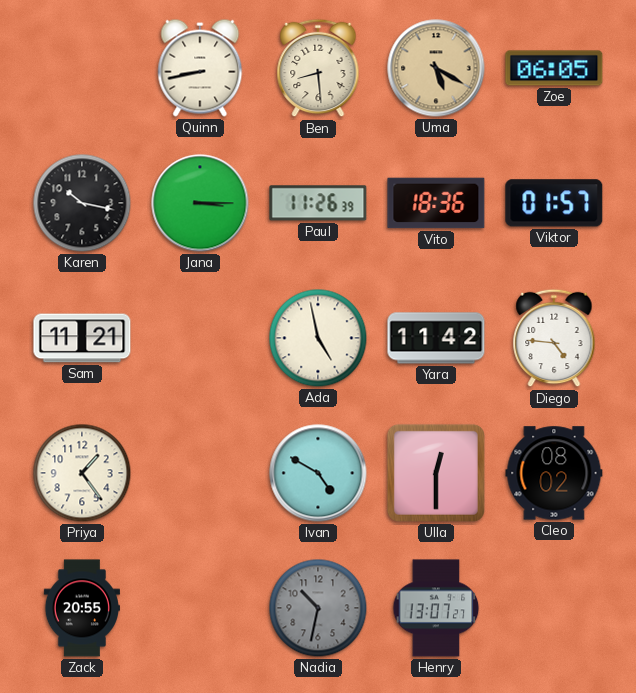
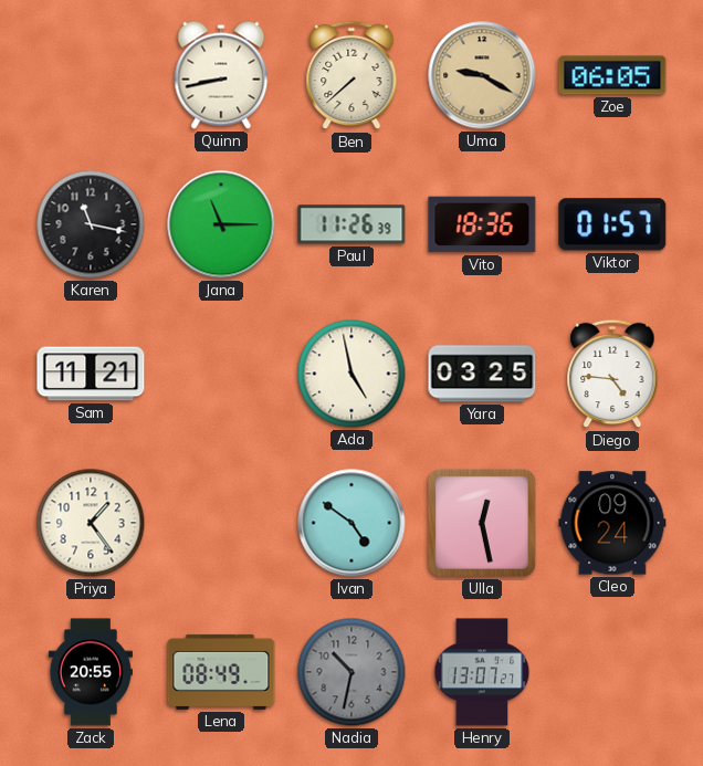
Ben: 8:29 -> 7:38 (351, 75)
Uma: 5:20 -> 9:20 (482, 75)
Karen: 10:17 -> 11:17 (91, 224)
Jana: 3:15 -> 11:15 (221, 224)
Yara: 11:42 -> 03:25 (482, 374)
Ivan: 4:50 -> 4:51 (351, 523)
Ulla: 12:30 -> 12:28 (482, 523)
Cleo: 08:02 -> 09:24 (612, 523)
Lena: none -> 08:49 (221, 672)
